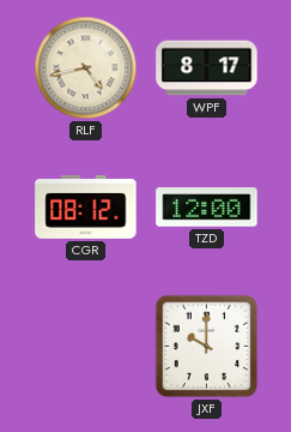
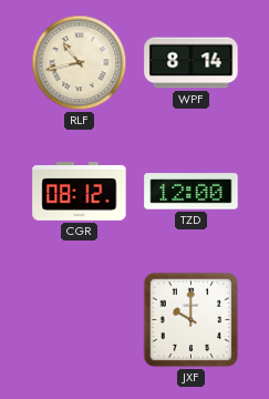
RLF: 4:43 -> 10:43 (80, 63)
WPF: 8:17 -> 8:14 (192, 63)
